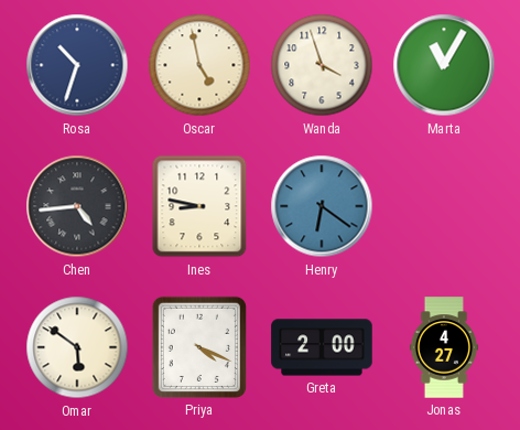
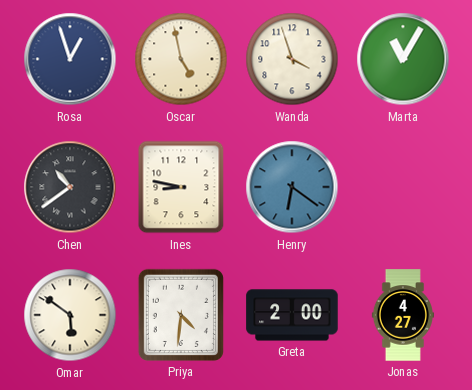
Rosa: 10:33 -> 12:57 (70, 59)
Chen: 4:44 -> 10:39 (70, 187)
Priya: 4:19 -> 4:31 (181, 315)
